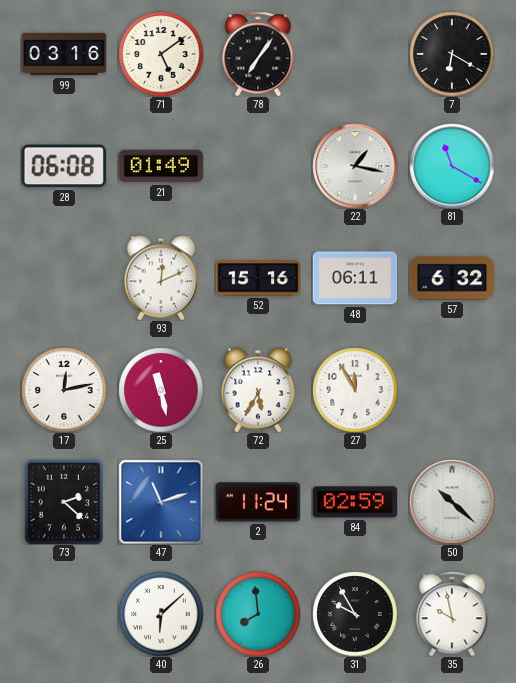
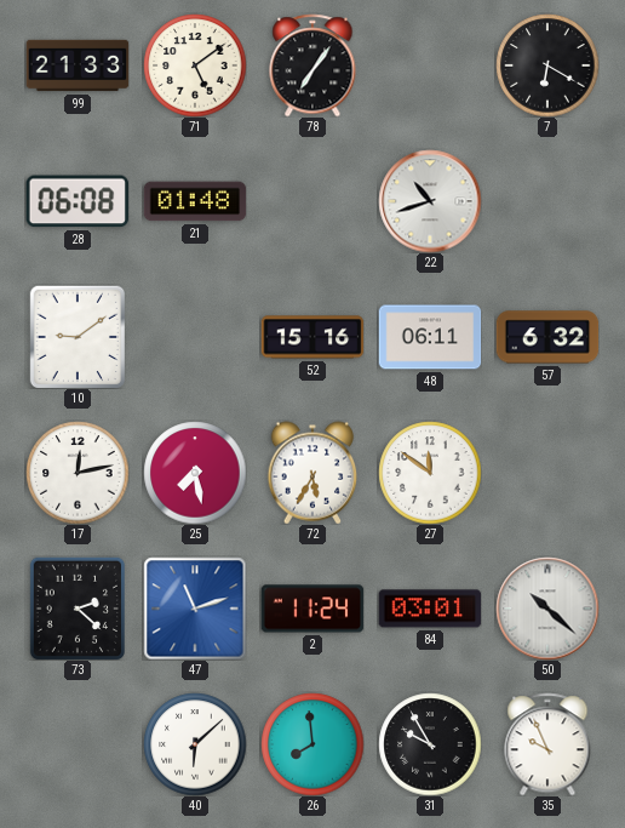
99: 03:16 -> 21:33 (78, 65)
21: 01:49 -> 01:48 (195, 201)
22: 1:17 -> 10:42 (430, 201)
81: 11:20 -> none (452, 166)
10: none -> 9:09 (76, 337)
93: 12:11 -> none (161, 278)
25: 11:28 -> 7:28 (195, 473)
27: 11:55 -> 11:51 (430, 473)
84: 02:59 -> 03:01 (430, 609)
35: 9:58 -> 9:56 (547, 744)
